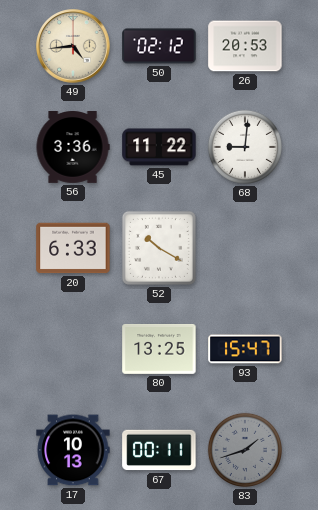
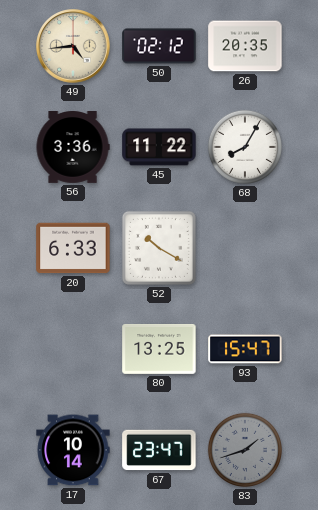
26: 20:53 -> 20:35 (245, 46)
68: 9:01 -> 8:05 (245, 147)
17: 10:13 -> 10:14 (73, 450)
67: 00:11 -> 23:47 (159, 450)
